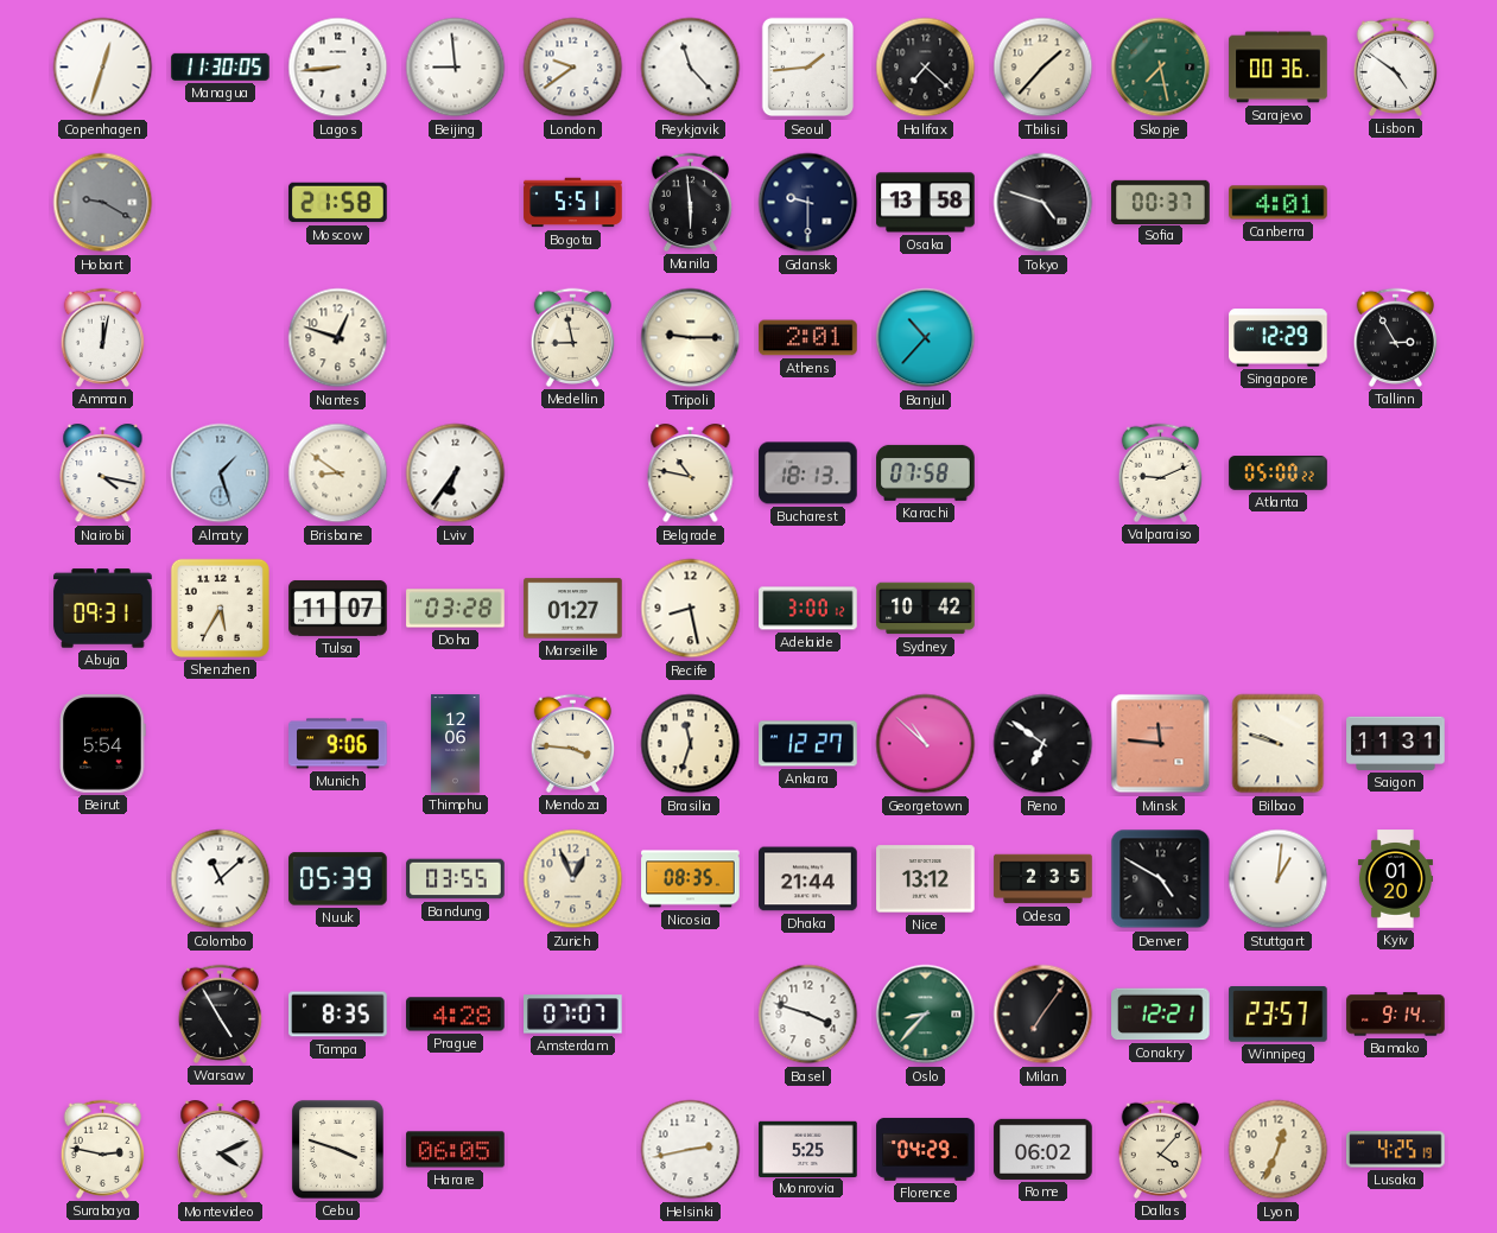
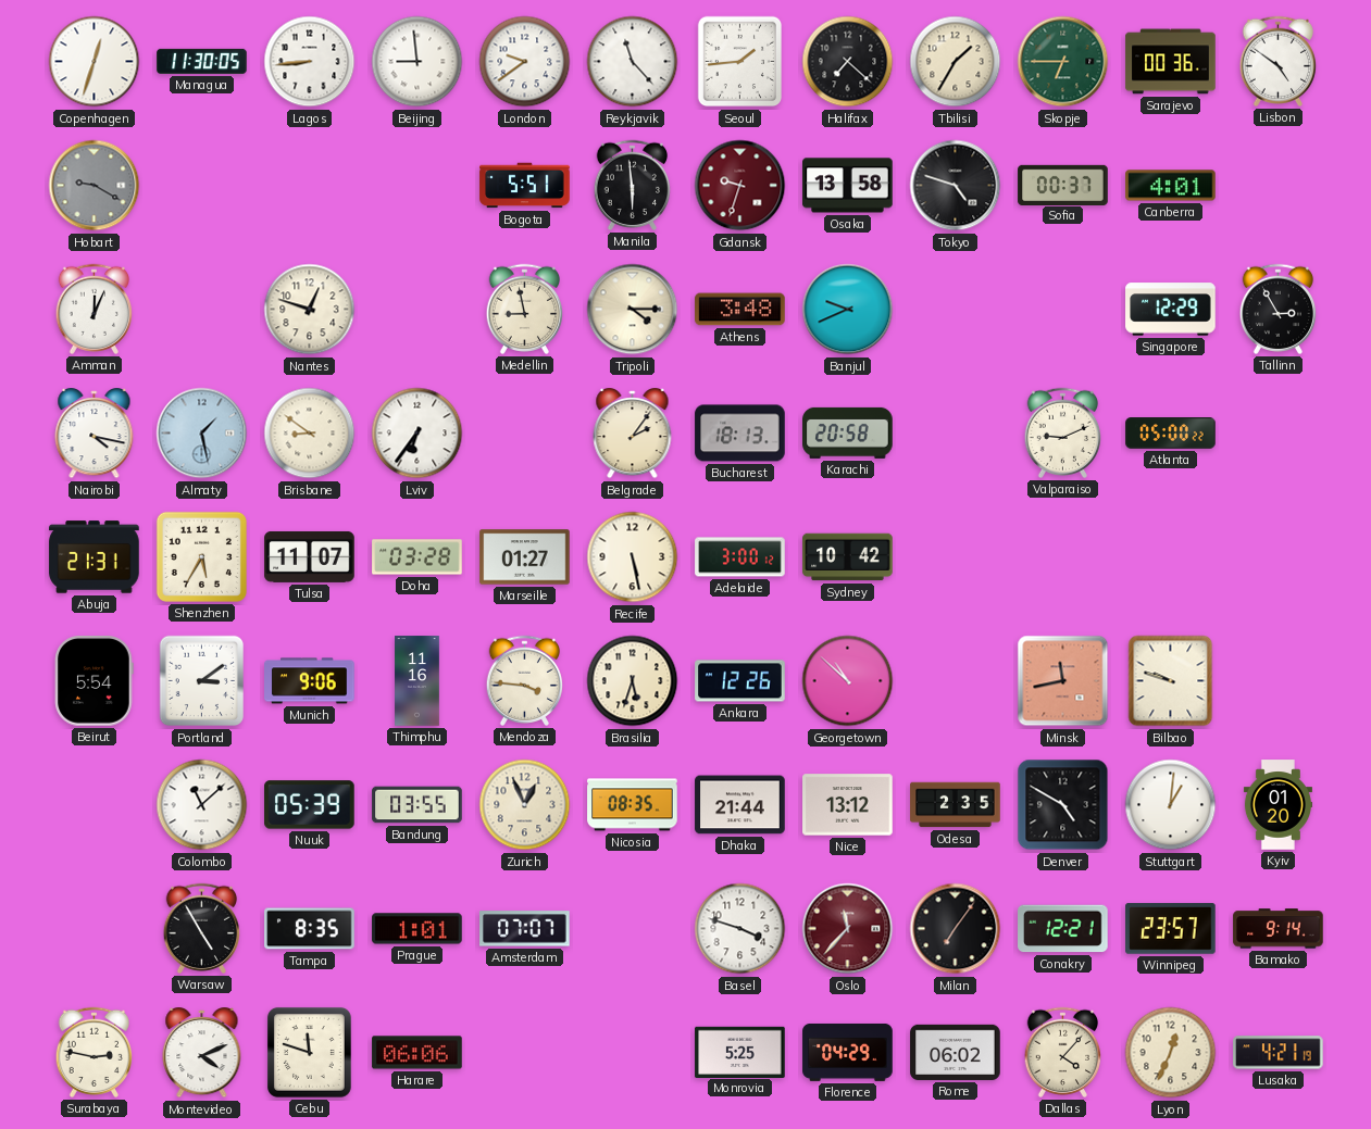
Tbilisi: 1:37 -> 1:35 (956, 62)
Skopje: 7:28 -> 6:45 (1063, 62)
Moscow: 21:58 -> none (338, 203)
Gdansk: 9:30 -> 9:33 (740, 186)
Gdansk dial: navy -> burgundy (740, 186)
Amman: 12:02 -> 12:04 (95, 309)
Tripoli: 9:15 -> 4:15 (633, 310)
Athens: 2:01 -> 3:48 (740, 310)
Banjul: 10:37 -> 9:41 (848, 310)
Almaty: 1:27 -> 1:28 (202, 434)
Belgrade: 10:47 -> 2:06 (633, 435)
Karachi: 07:58 -> 20:58 (848, 432)
Abuja: 09:31 -> 21:31 (95, 557)
Recife: 8:28 -> 5:28 (633, 557)
Portland: none -> 3:09 (202, 681)
Thimphu: 12:06 -> 11:16 (417, 681)
Brasilia: 11:33 -> 5:33 (633, 681)
Ankara: 12:27 -> 12:26 (740, 681)
Reno: 6:51 -> none (1044, 744)
Minsk: 11:46 -> 11:43 (1063, 681)
Saigon: 11:31 -> none (1396, 743)
Prague: 4:28 -> 1:01 (417, 929)
Oslo: 8:37 -> 11:37 (848, 929)
Oslo dial: green -> burgundy (848, 929)
Cebu: 3:48 -> 11:48 (309, 1052)
Harare: 06:05 -> 06:06 (417, 1053)
Helsinki: 2:43 -> none (691, 1150)
Lusaka: 4:25 -> 4:21 (1279, 1053)
